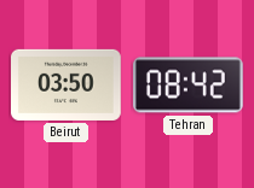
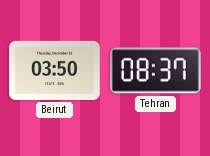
Tehran: 08:42 -> 08:37 (155, 71)
